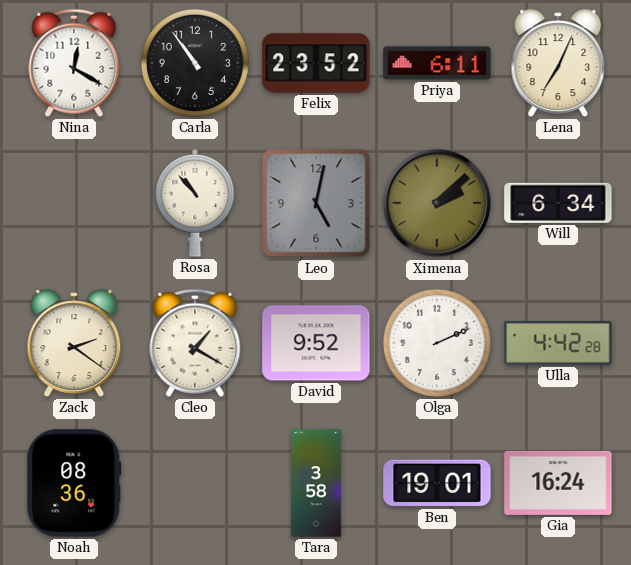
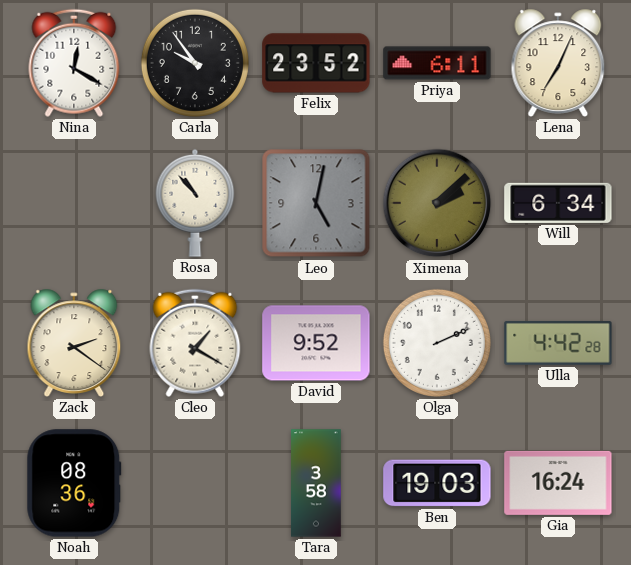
Carla: 10:54 -> 9:54 (195, 63)
Ben: 19:01 -> 19:03 (437, 483)
